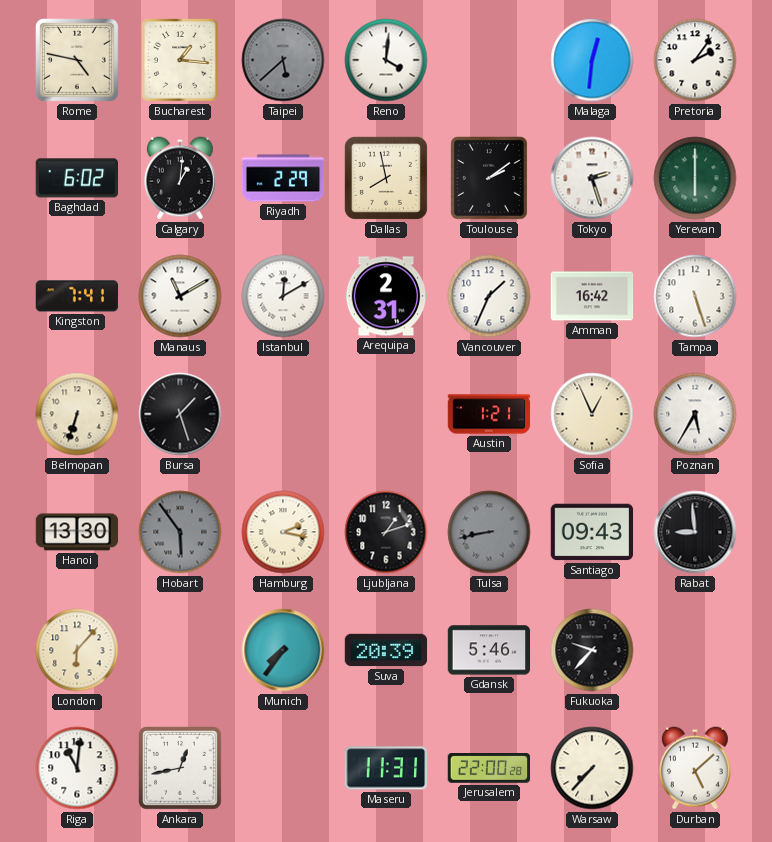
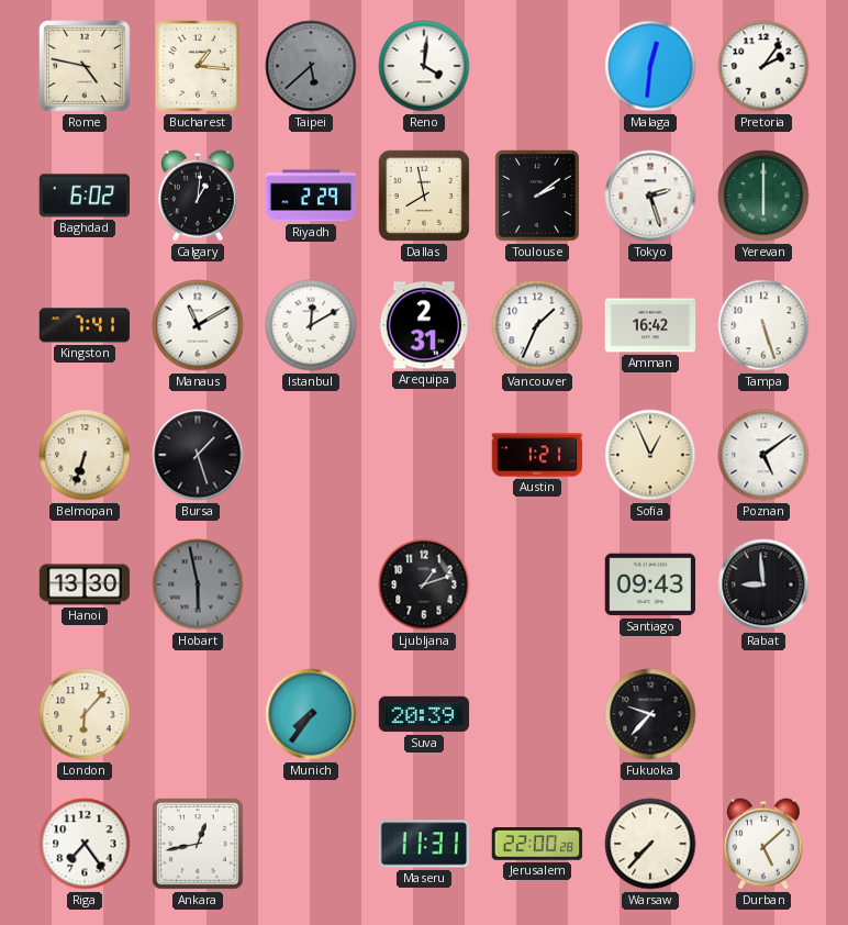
Poznan: 5:35 -> 5:09 (763, 455)
Hobart: 5:54 -> 5:58 (198, 584)
Hamburg: 2:17 -> none (283, 532)
Tulsa: 8:43 -> none (489, 532)
Gdansk: 5:46 -> none (489, 650)
Riga: 11:01 -> 7:24 (85, 844)
